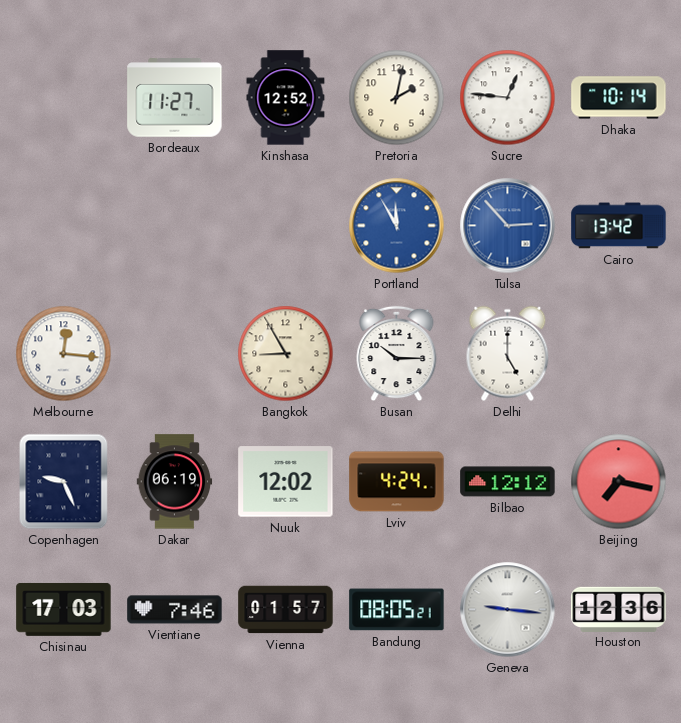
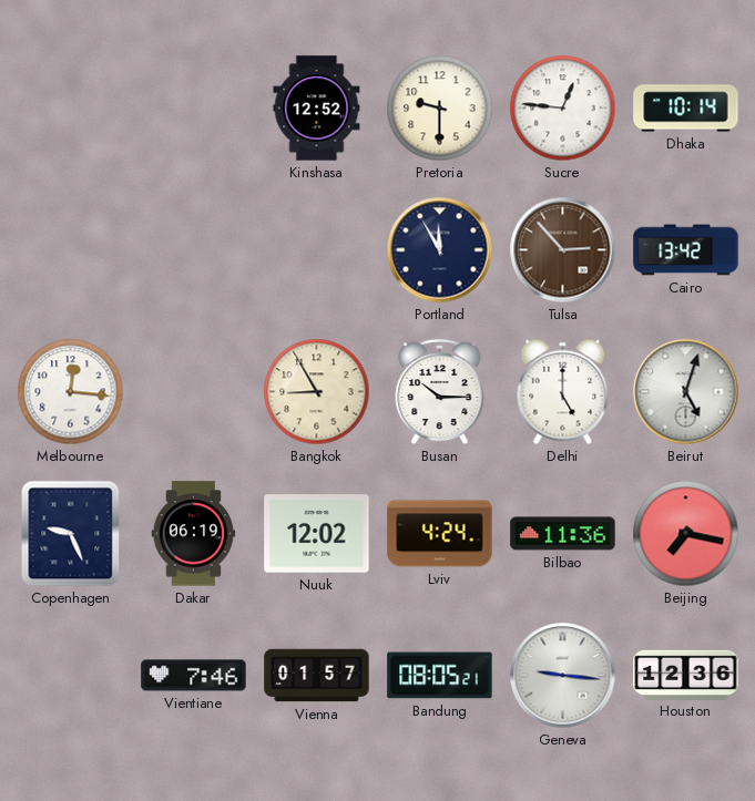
Bordeaux: 11:27 -> none (175, 98)
Pretoria: 2:02 -> 9:30 (440, 109)
Portland dial: blue -> navy (440, 250)
Tulsa dial: blue -> brown (563, 250)
Beirut: none -> 5:03 (686, 392)
Bilbao: 12:12 -> 11:36 (563, 534)
Chisinau: 17:03 -> none (64, 610)
